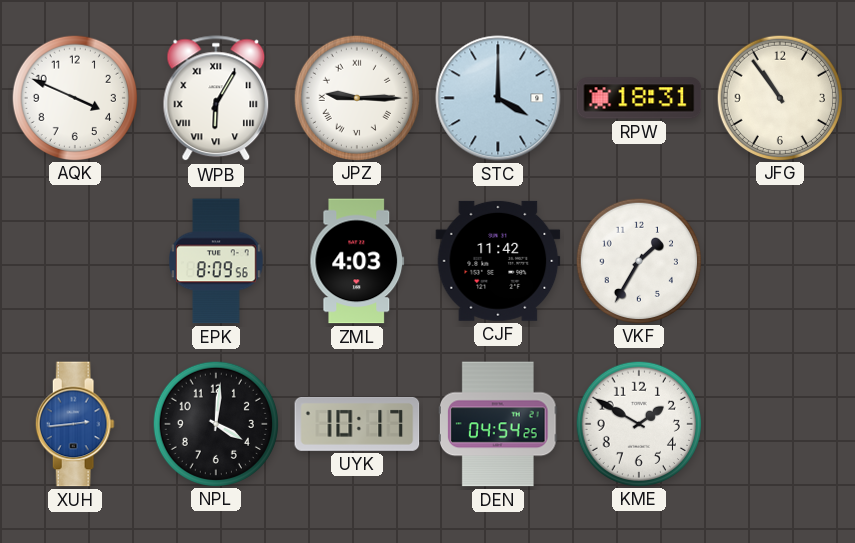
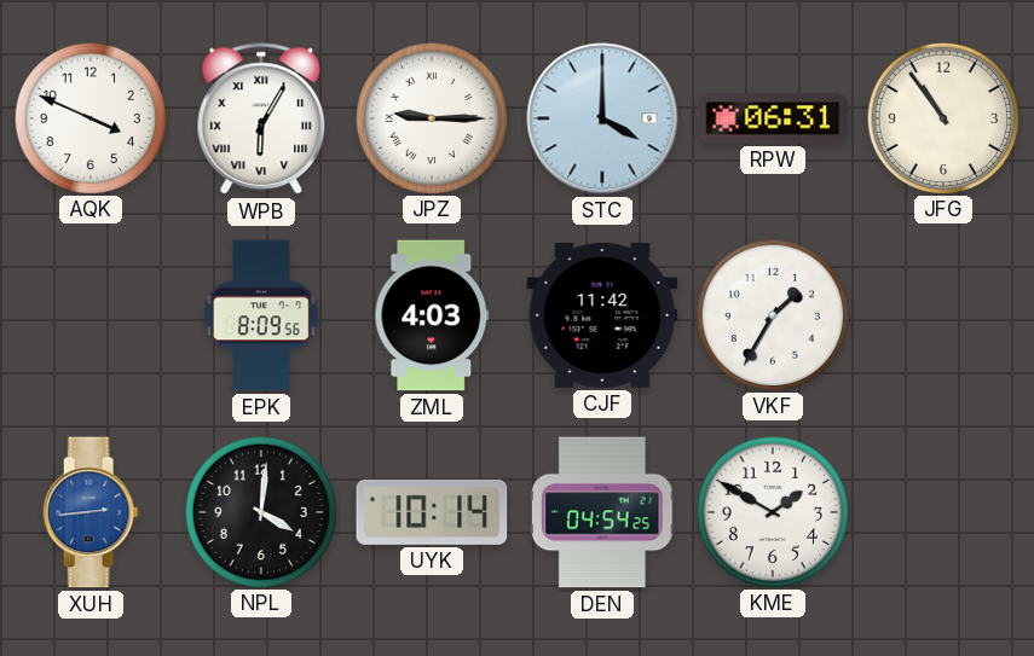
RPW: 18:31 -> 06:31 (773, 118)
UYK: 10:17 -> 10:14 (432, 512)
